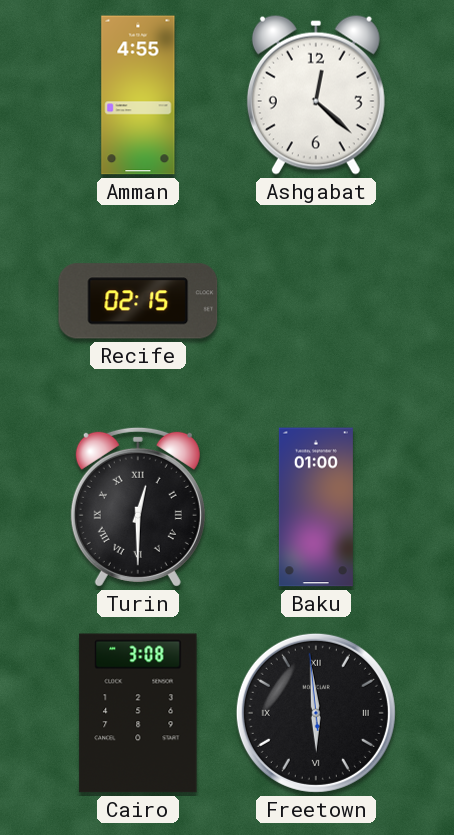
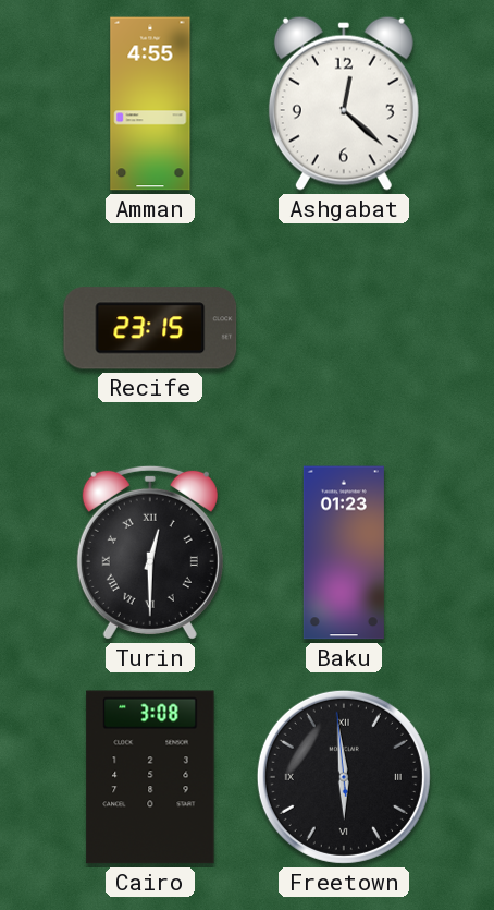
Recife: 02:15 -> 23:15 (150, 328)
Baku: 01:00 -> 01:23 (344, 553)
